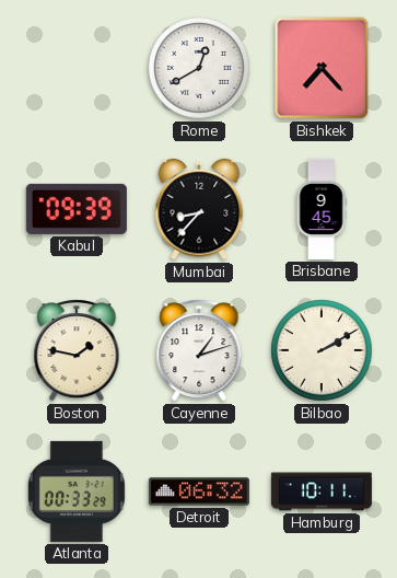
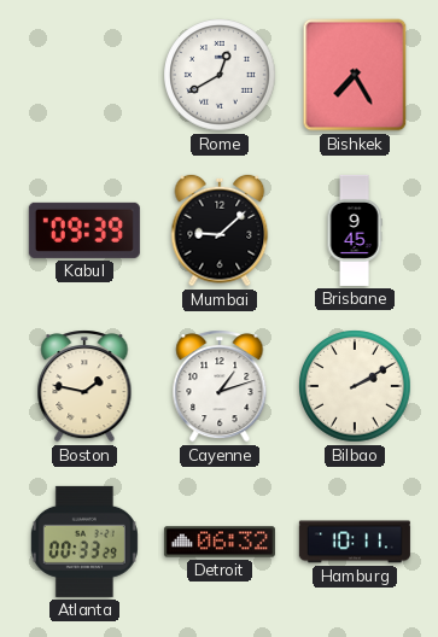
Bishkek: 7:23 -> 7:25 (355, 75)
Mumbai: 8:37 -> 9:08 (220, 230)
